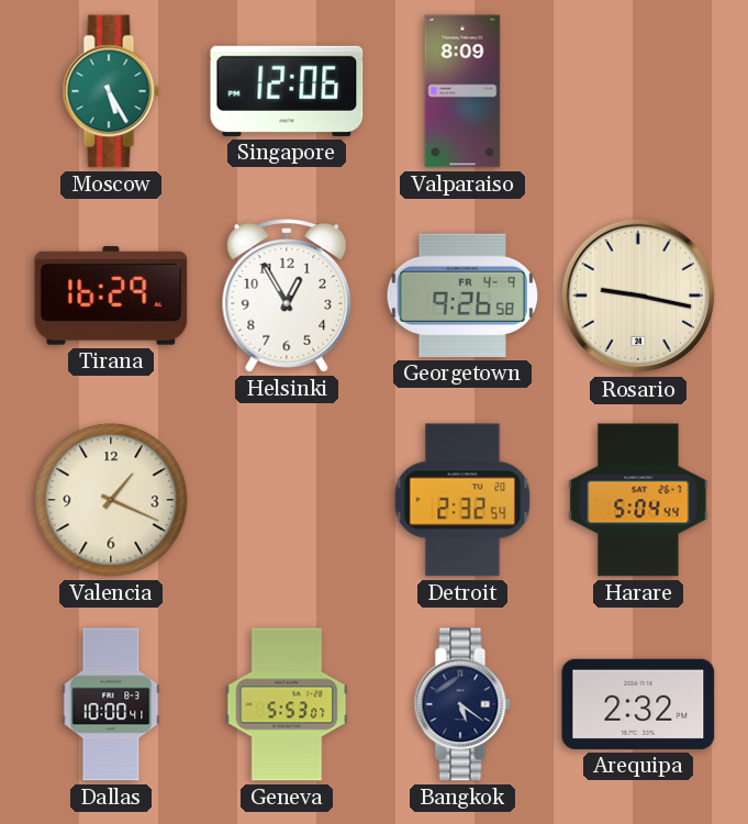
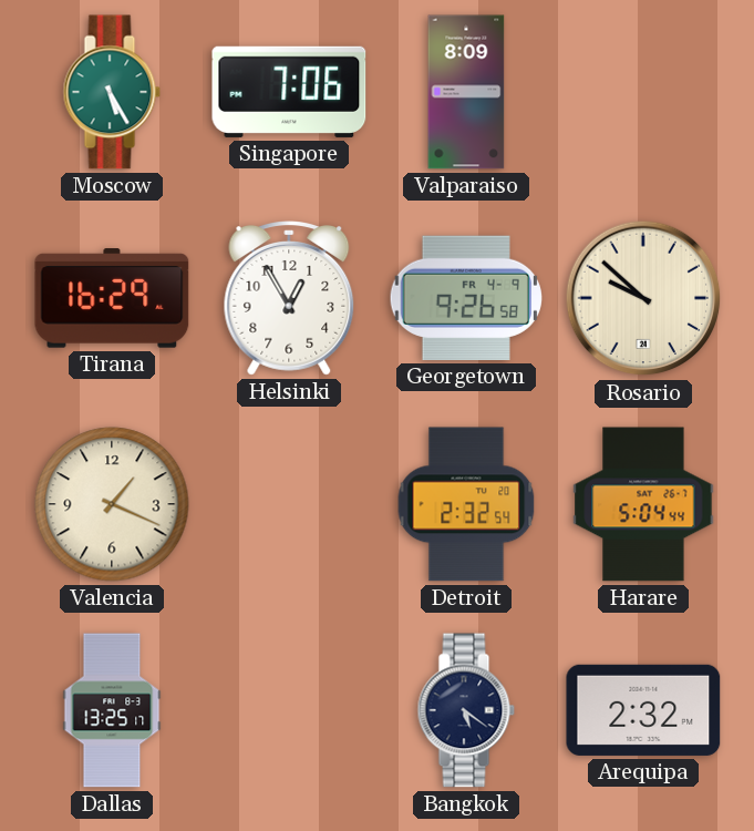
Singapore: 12:06 -> 7:06 (289, 92)
Rosario: 9:17 -> 9:52 (643, 298)
Dallas: 10:00 -> 13:25 (112, 710)
Geneva: 5:53 -> none (287, 704)
